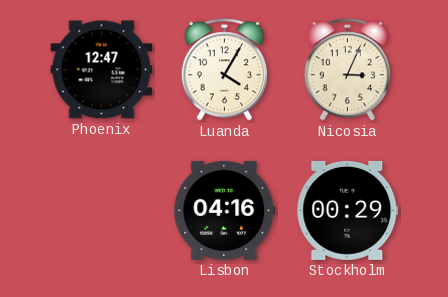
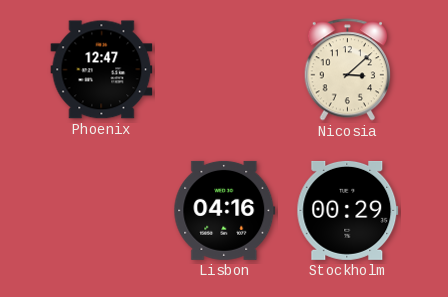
Luanda: 4:05 -> none (224, 70)
Nicosia: 3:04 -> 3:08 (347, 70)
